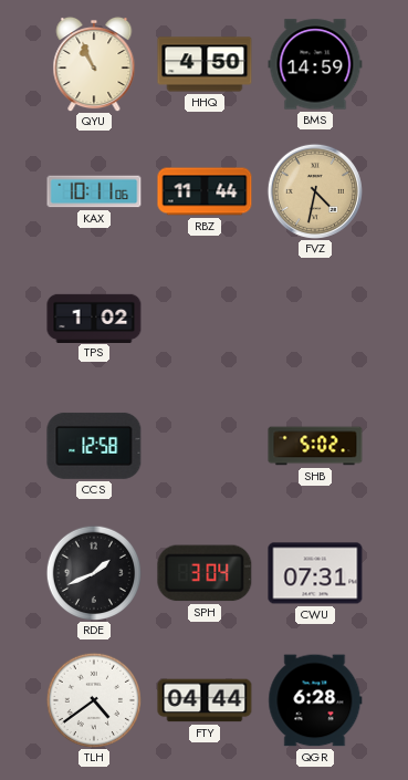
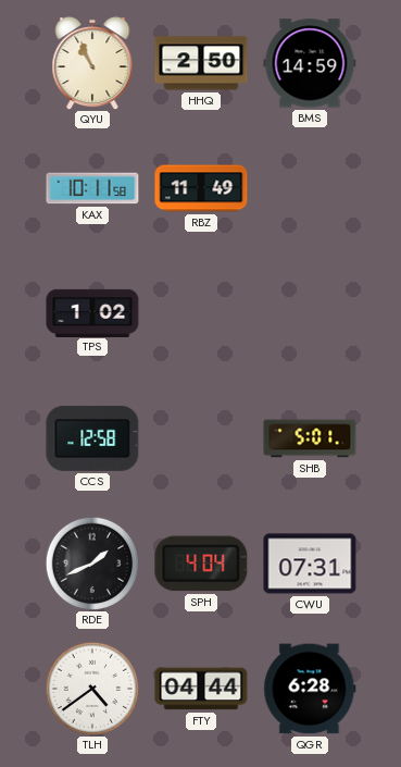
HHQ: 4:50 -> 2:50 (201, 63)
KAX: 10:11:06 -> 10:11:58 (92, 188)
RBZ: 11:44 -> 11:49 (201, 188)
FVZ: 4:32 -> none (315, 191)
SHB: 5:02 -> 5:01 (310, 438)
SPH: 3:04 -> 4:04 (201, 564)
